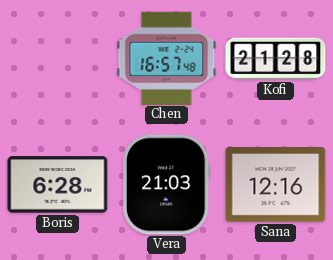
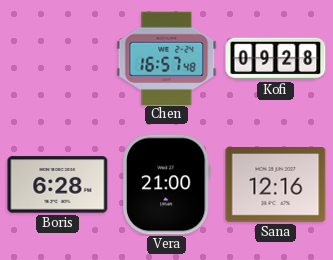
Kofi: 21:28 -> 09:28 (276, 59)
Vera: 21:03 -> 21:00 (166, 185)
